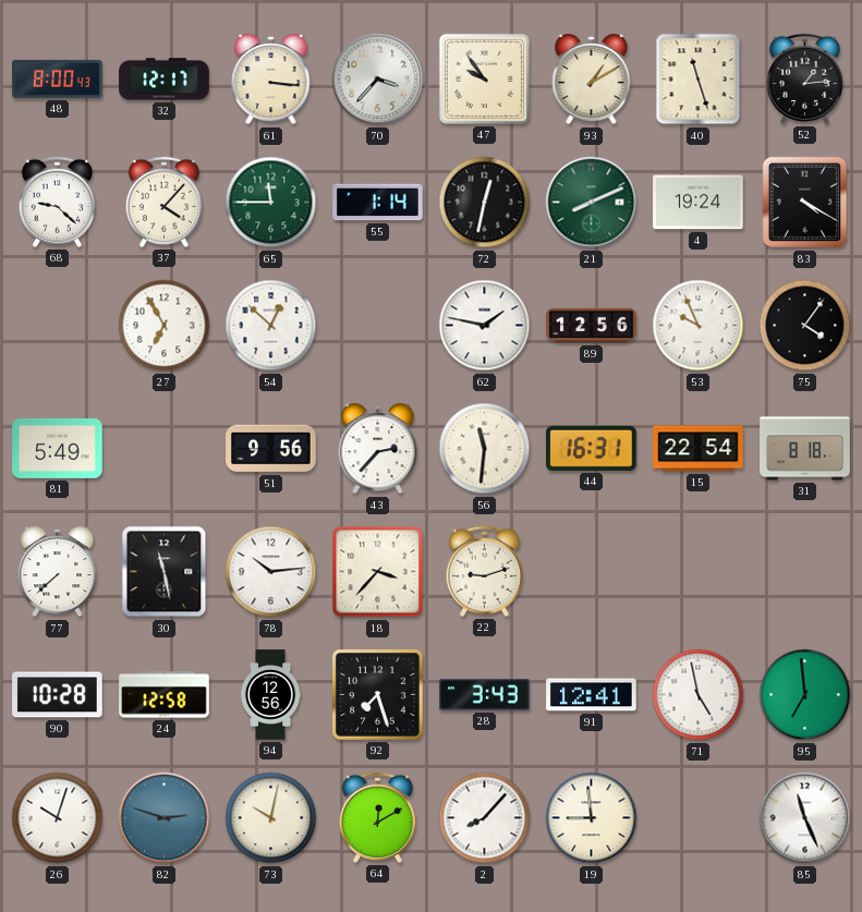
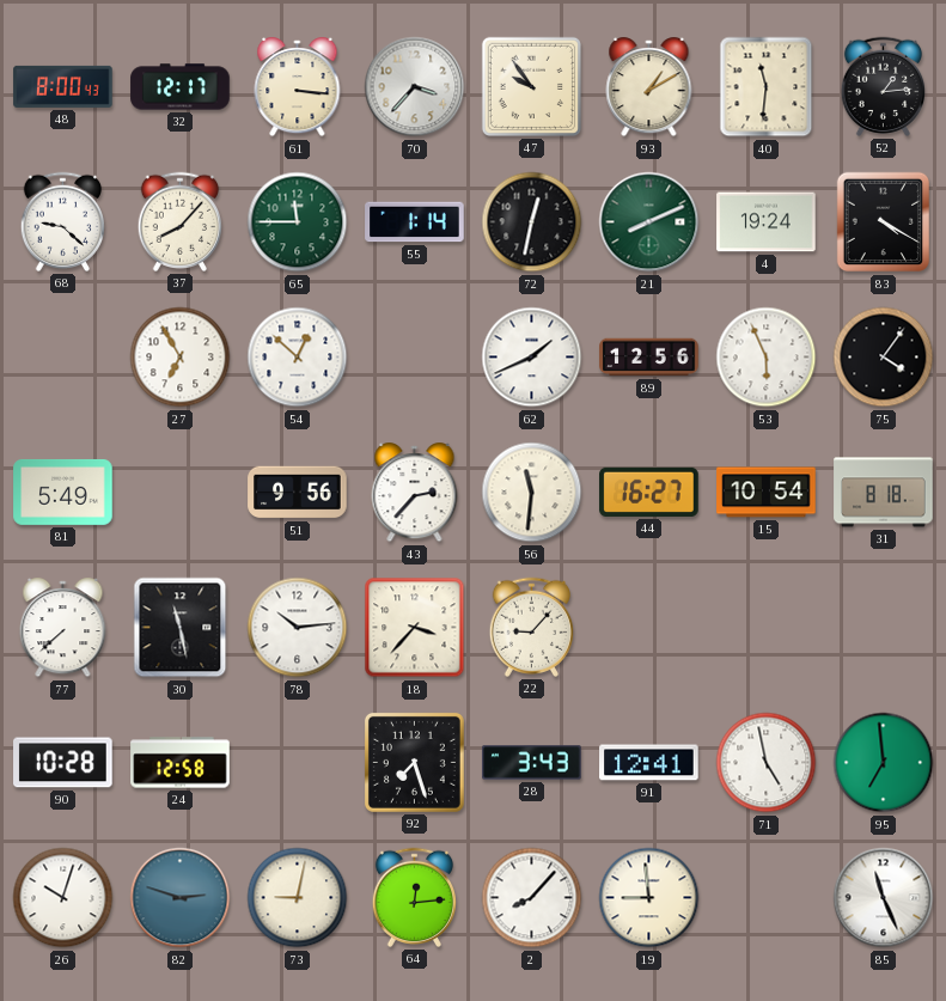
40: 11:27 -> 11:31 (767, 87)
37: 4:07 -> 8:07 (179, 221)
62: 1:47 -> 1:41 (532, 358)
53: 9:56 -> 5:56 (767, 358)
44: 16:31 -> 16:27 (649, 492)
15: 22:54 -> 10:54 (767, 493)
22: 9:12 -> 9:07 (531, 627)
94: 12:56 -> none (271, 695)
73: 10:02 -> 9:02 (298, 898)
64: 12:10 -> 12:14 (414, 897)
